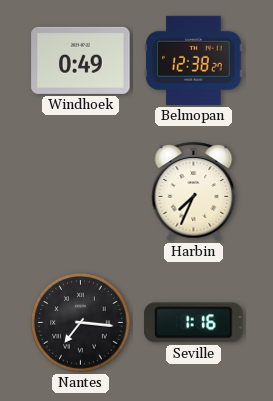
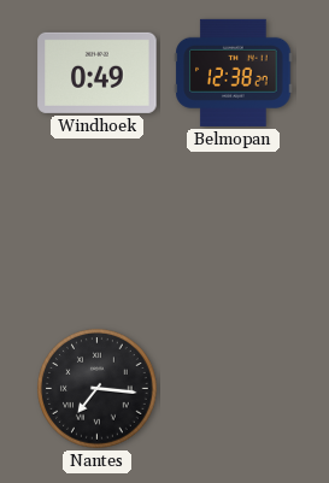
Harbin: 7:34 -> none (194, 191)
Seville: 1:16 -> none (194, 323)
